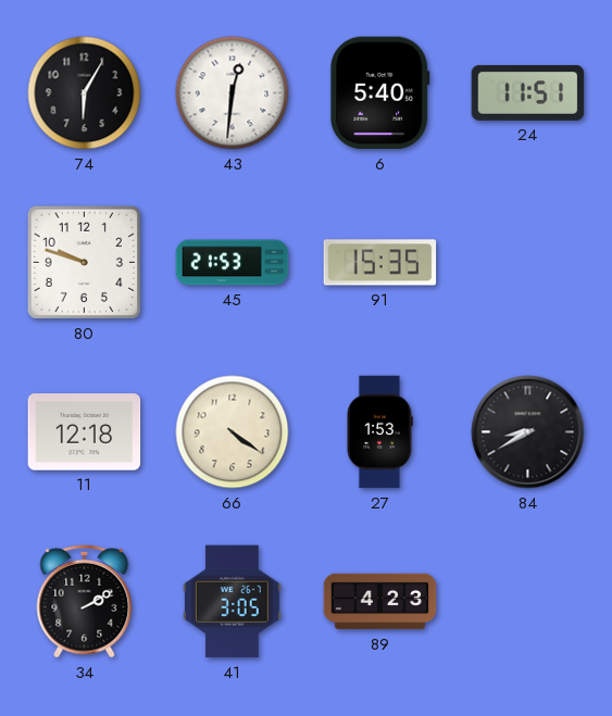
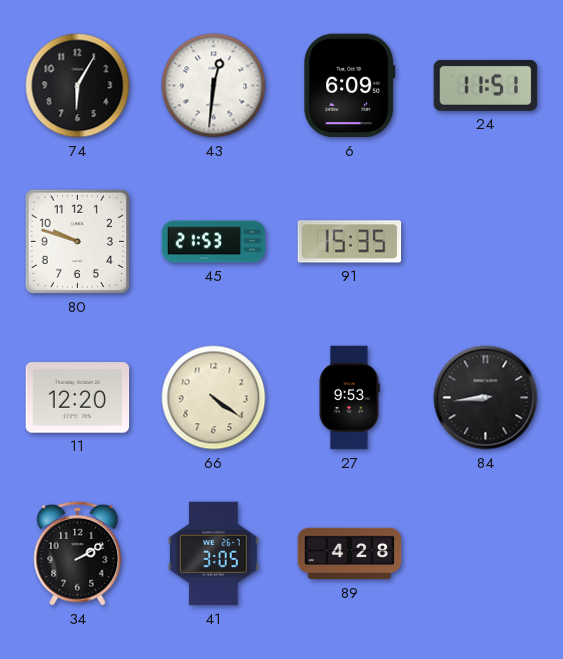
6: 5:40 -> 6:09 (350, 86)
11: 12:18 -> 12:20 (78, 398)
27: 1:53 -> 9:53 (349, 398)
84: 8:40 -> 8:44 (486, 398)
89: 4:23 -> 4:28 (350, 554)
